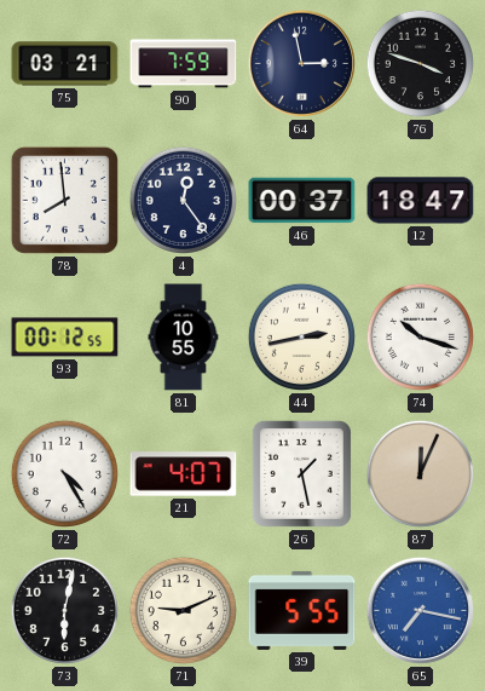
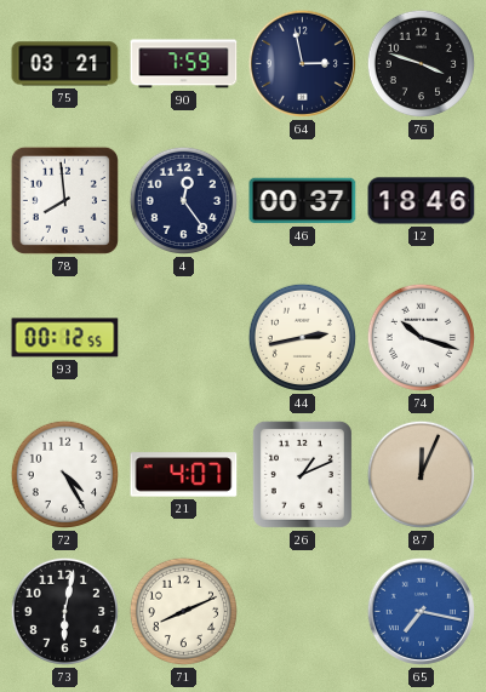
12: 18:47 -> 18:46 (422, 201)
81: 10:55 -> none (184, 338)
26: 1:28 -> 1:11 (302, 474)
71: 9:11 -> 8:11 (183, 611)
39: 5:55 -> none (302, 610)
